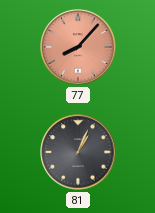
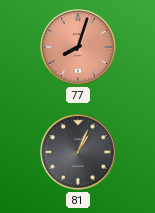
77: 8:07 -> 8:03 (78, 47)
